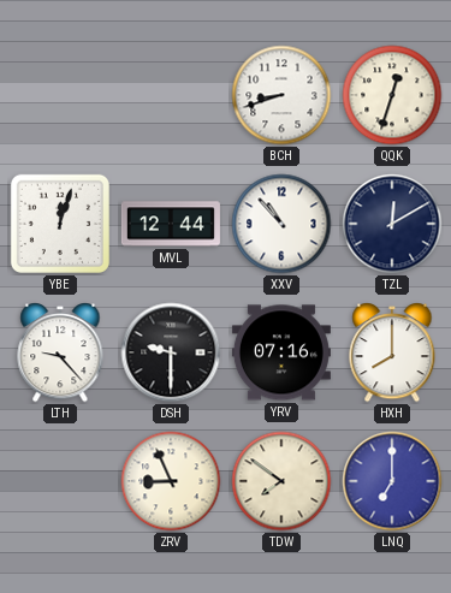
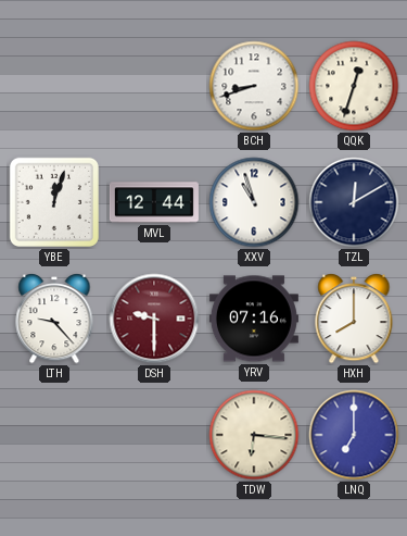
XXV: 10:53 -> 10:57 (254, 202)
DSH dial: black -> burgundy (154, 319)
ZRV: 8:56 -> none (171, 481)
TDW: 7:51 -> 6:16 (254, 435)
